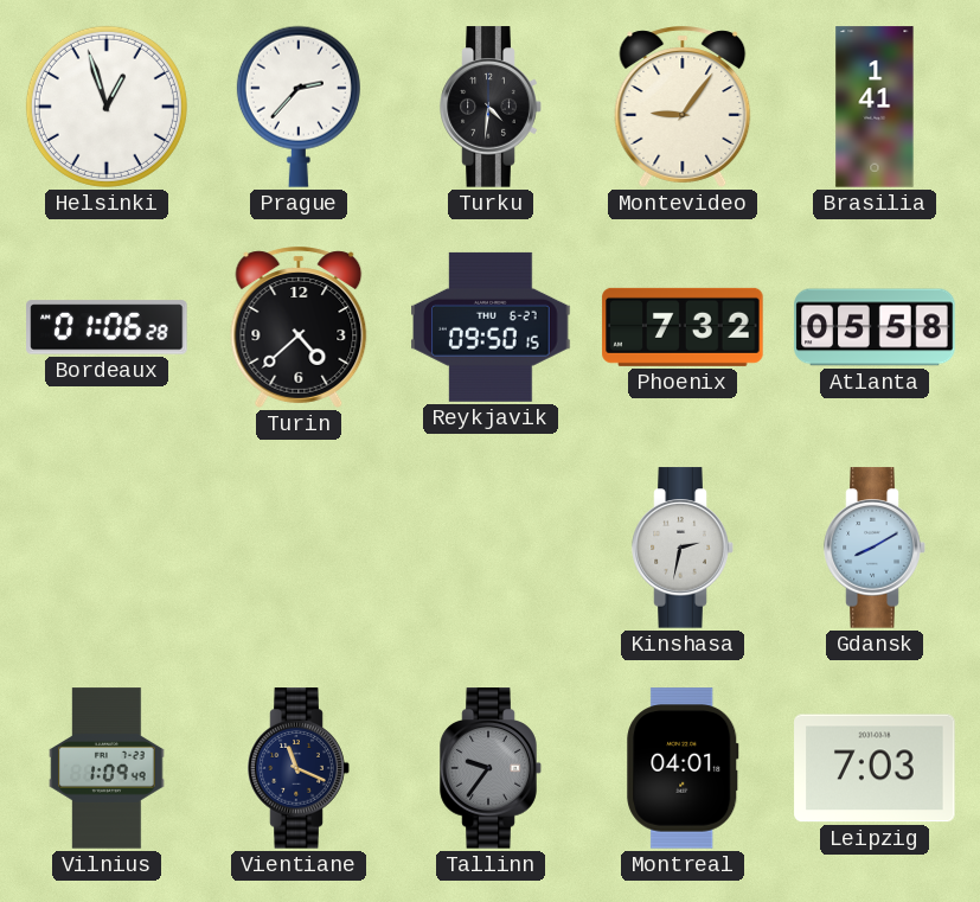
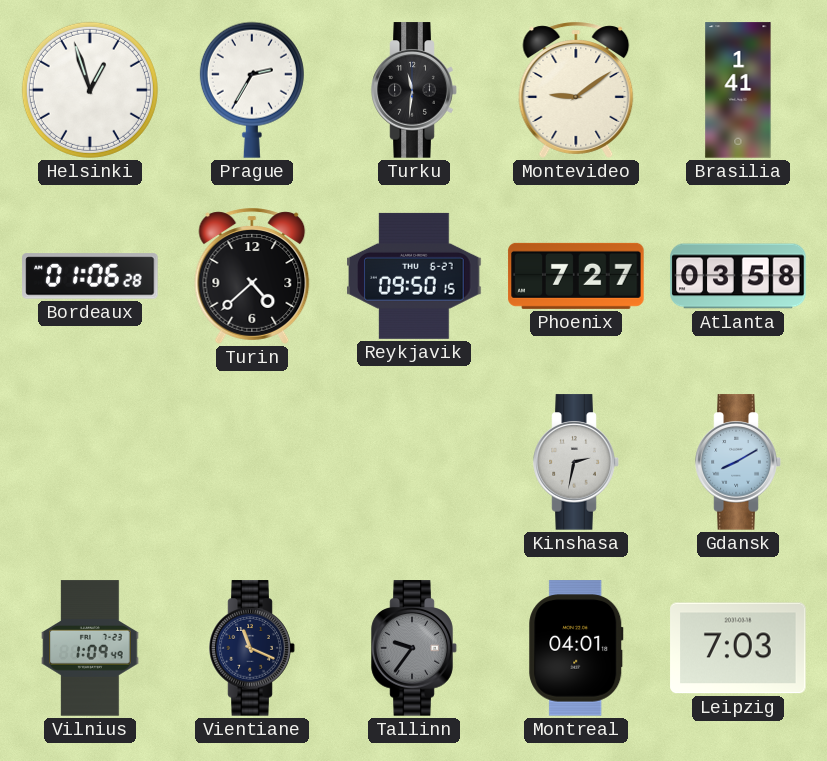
Prague: 2:37 -> 2:35 (252, 90)
Turku: 4:31 -> 11:31 (414, 90)
Montevideo: 9:06 -> 9:09 (576, 90)
Phoenix: 7:32 -> 7:27 (576, 276)
Atlanta: 05:58 -> 03:58 (738, 276)
